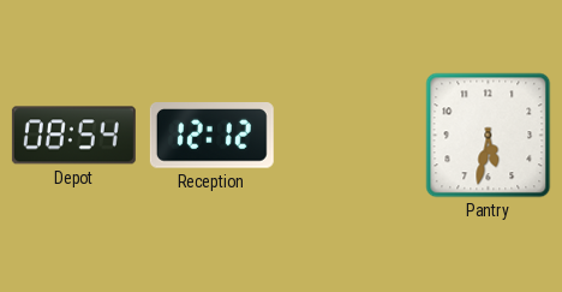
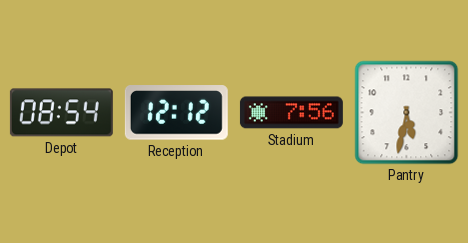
Stadium: none -> 7:56 (291, 113)
